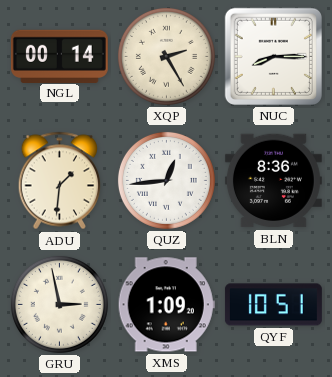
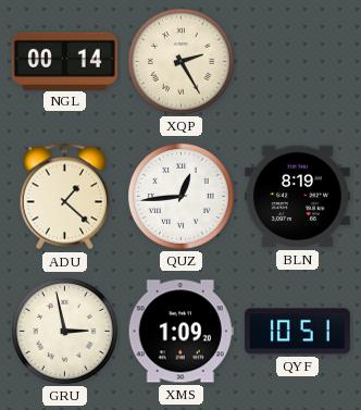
NUC: 8:15 -> none (273, 56)
ADU: 1:31 -> 1:22 (65, 197)
BLN: 8:36 -> 8:19 (297, 197)
